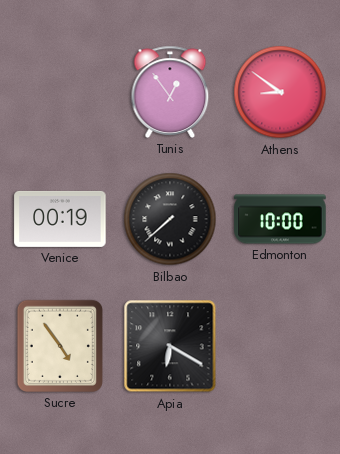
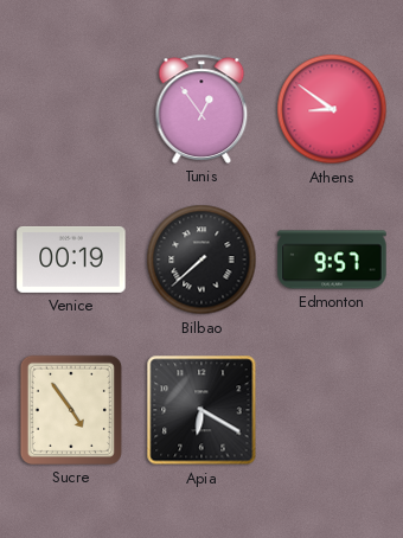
Edmonton: 10:00 -> 9:57 (332, 260)
